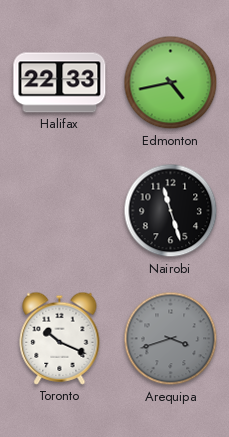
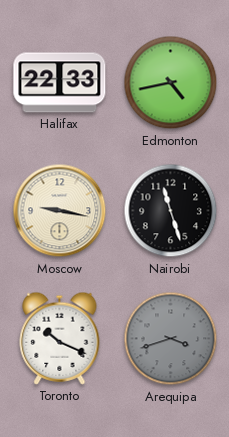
Moscow: none -> 9:17 (60, 211)
